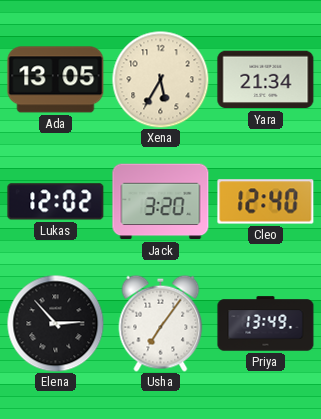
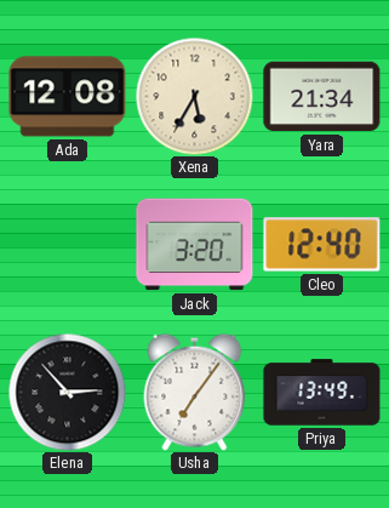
Ada: 13:05 -> 12:08 (68, 97)
Lukas: 12:02 -> none (56, 202)
